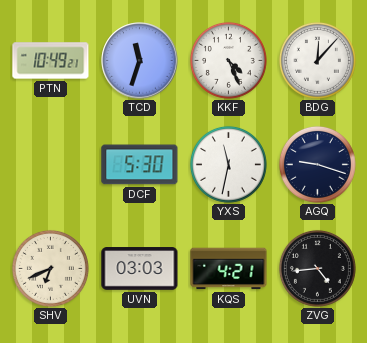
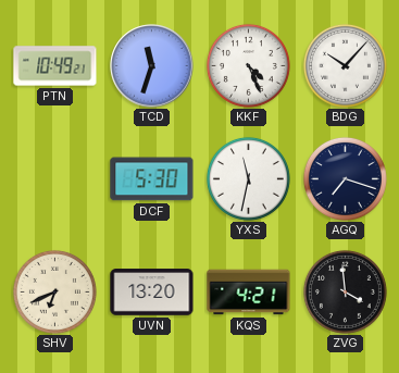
BDG: 12:07 -> 10:07 (345, 65)
AGQ: 9:18 -> 7:18 (345, 178)
UVN: 03:03 -> 13:20 (152, 293)
ZVG: 4:44 -> 3:59 (345, 291)
